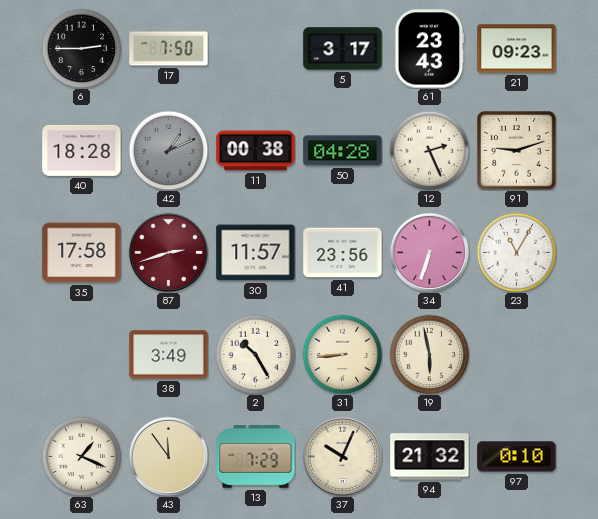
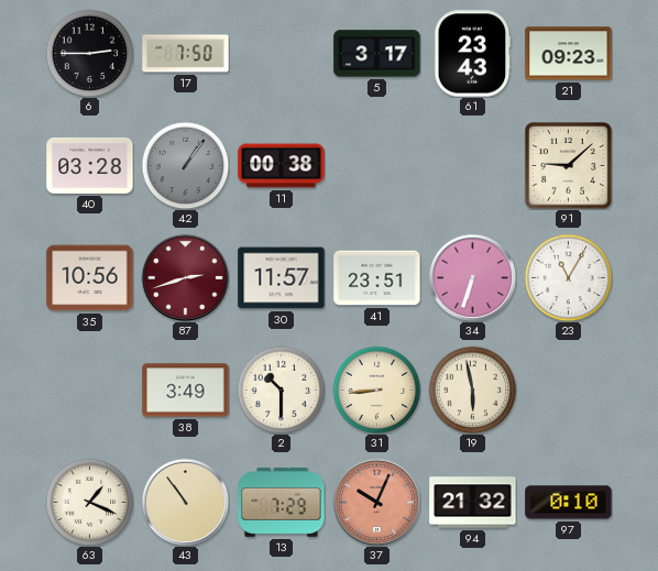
40: 18:28 -> 03:28 (90, 165)
42: 1:11 -> 1:06 (185, 165)
50: 04:28 -> none (343, 151)
12: 2:26 -> none (429, 150)
91: 9:12 -> 9:08 (569, 166)
35: 17:58 -> 10:56 (90, 278)
41: 23:56 -> 23:51 (377, 278)
2: 10:25 -> 10:30 (281, 389)
43: 11:54 -> 10:54 (185, 502)
37 dial: cream -> salmon (376, 502)
